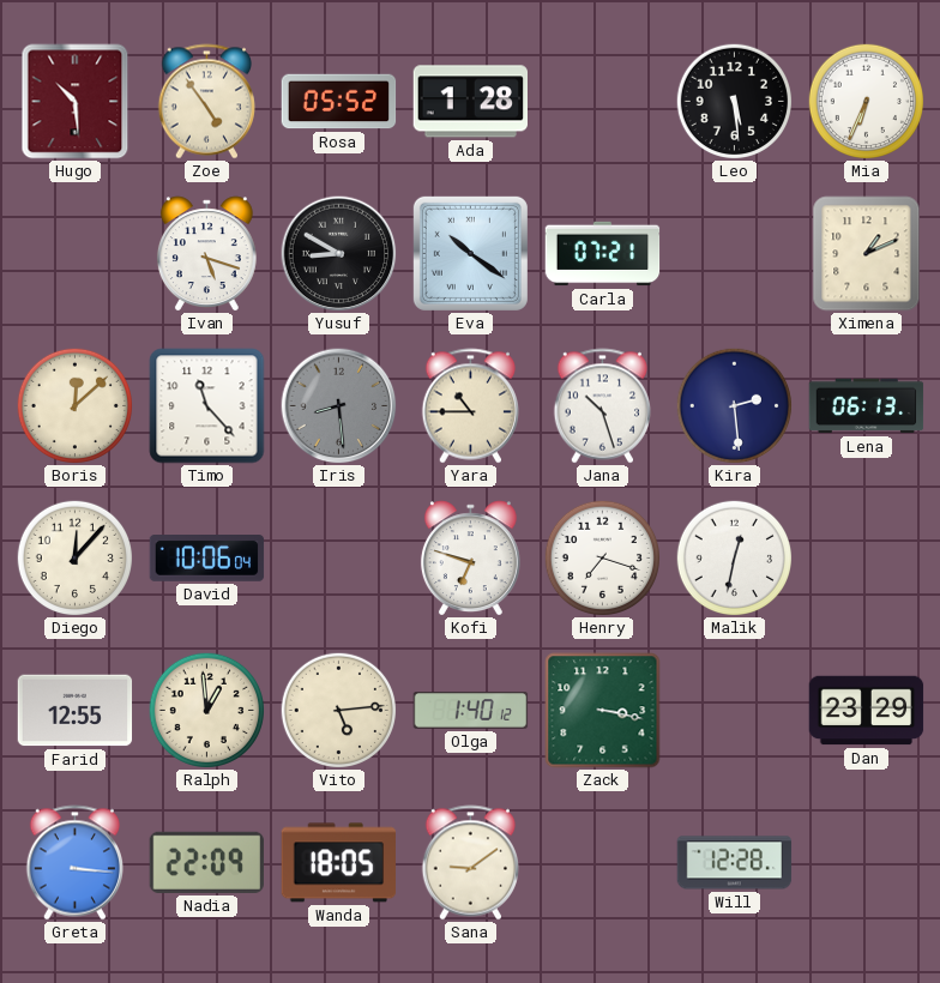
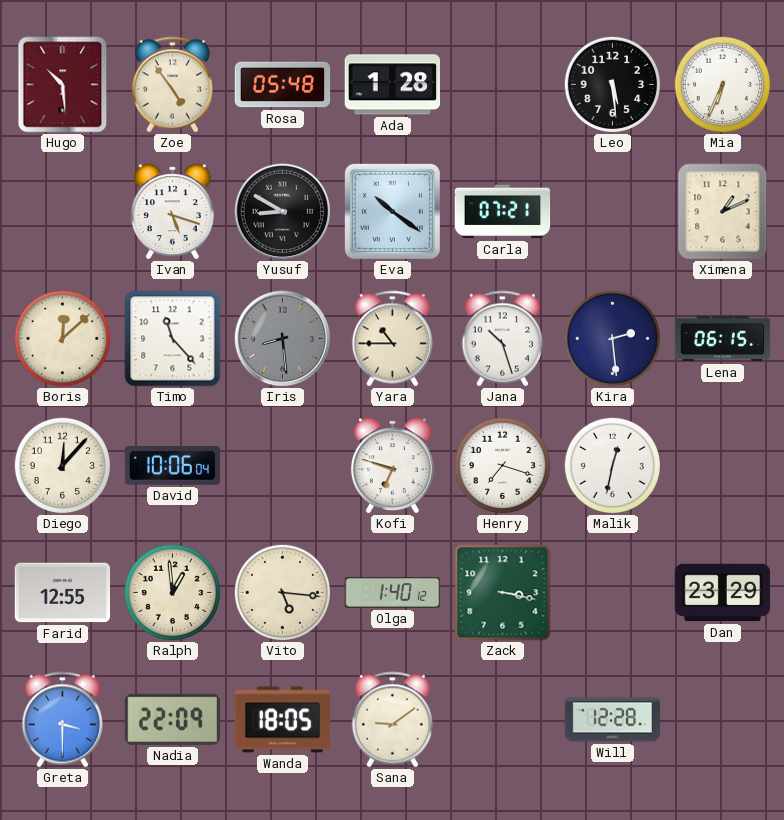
Rosa: 05:52 -> 05:48 (283, 85)
Lena: 06:13 -> 06:15 (723, 339)
Vito: 5:14 -> 5:16 (282, 592)
Greta: 3:16 -> 3:30 (62, 720)
